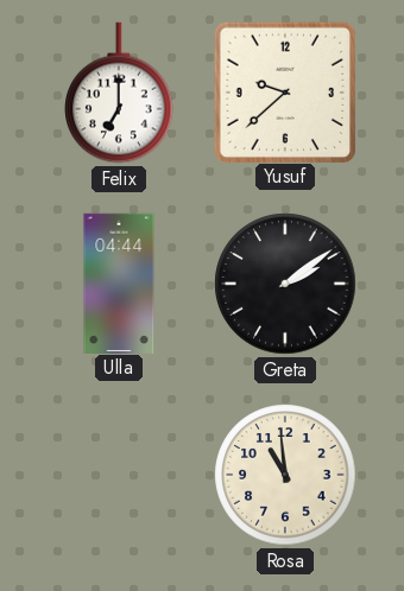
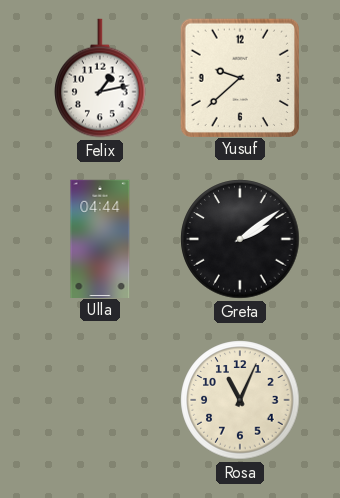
Felix: 7:00 -> 1:13 (100, 78)
Rosa: 10:59 -> 11:04 (240, 400)
